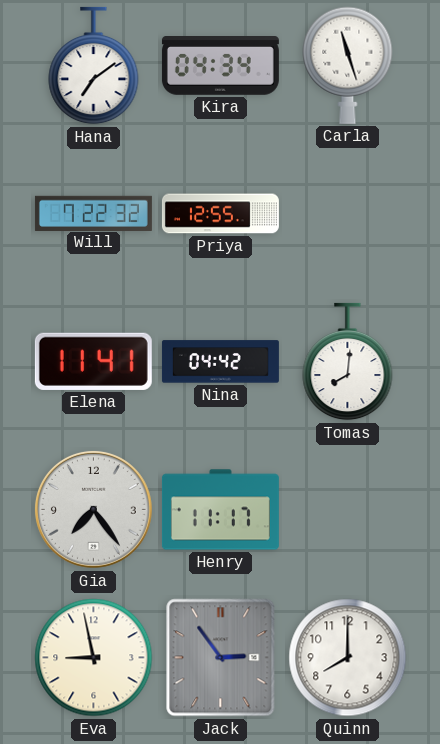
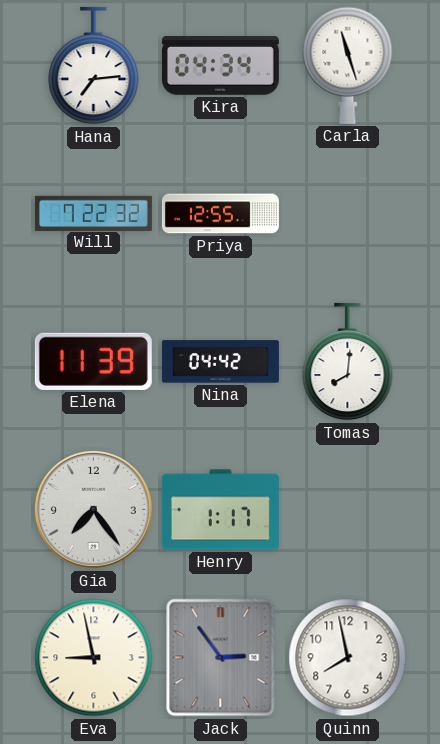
Hana: 7:09 -> 7:14 (94, 66)
Elena: 11:41 -> 11:39 (93, 361)
Henry: 11:17 -> 1:17 (220, 510)
Quinn: 8:00 -> 7:58 (348, 658)
